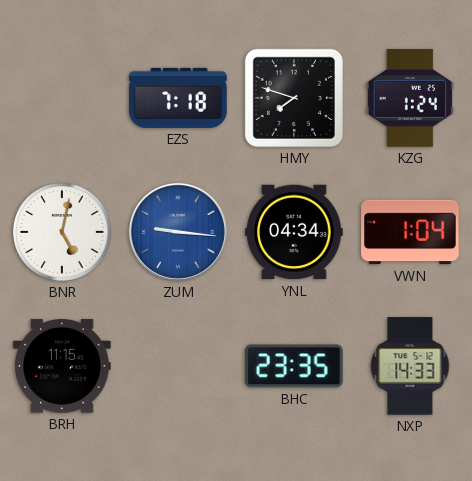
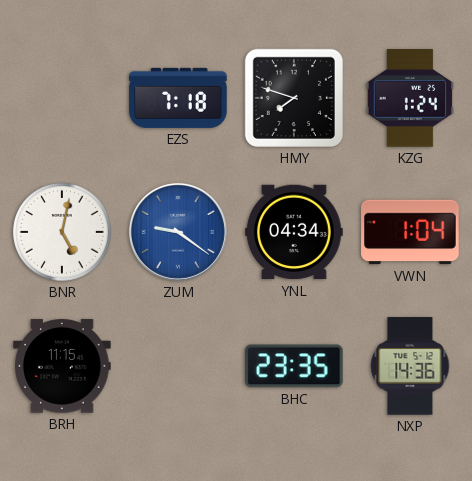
ZUM: 9:16 -> 9:21 (178, 232)
NXP: 14:33 -> 14:36 (410, 366)
